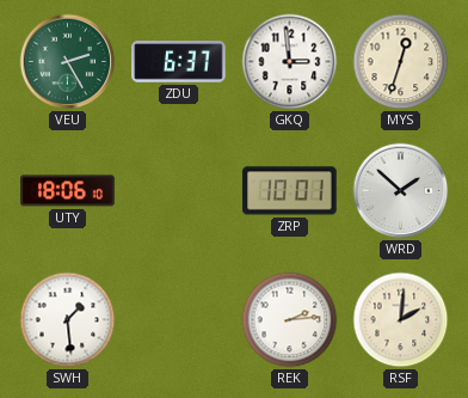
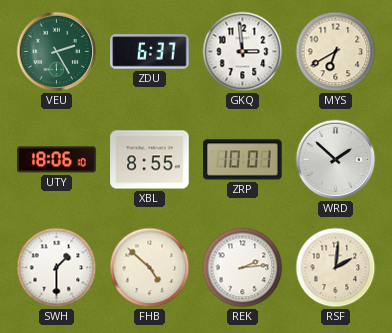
MYS: 12:33 -> 6:40 (336, 52)
XBL: none -> 8:55 (150, 160)
SWH: 1:29 -> 1:30 (57, 268)
FHB: none -> 4:52 (150, 268)
